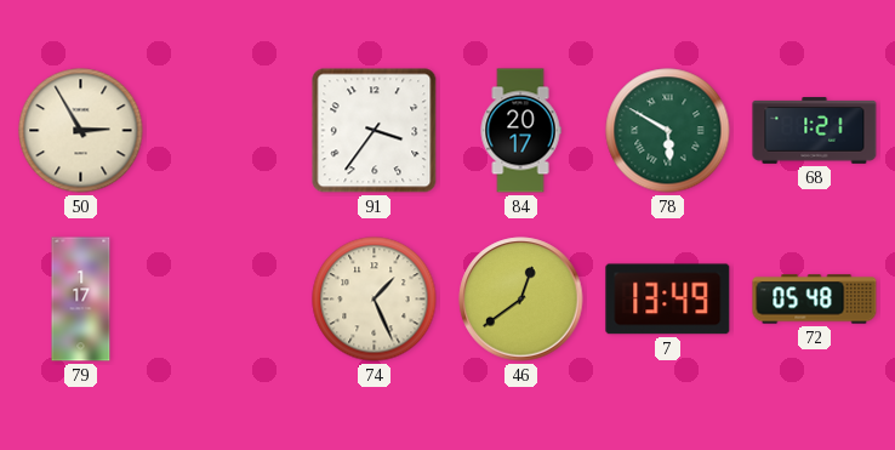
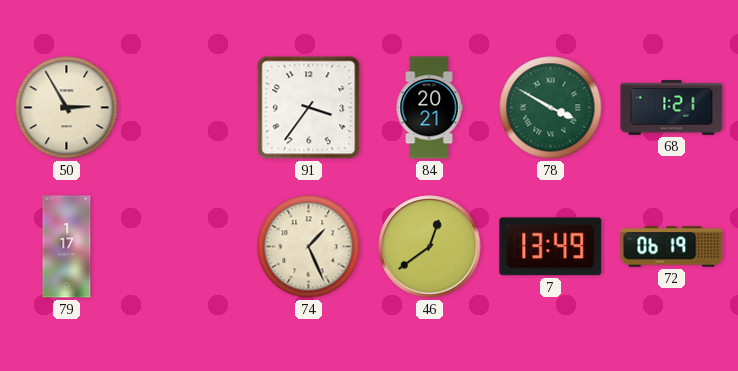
84: 20:17 -> 20:21 (429, 108)
78: 5:50 -> 3:50 (551, 108)
72: 05:48 -> 06:19 (672, 247)
